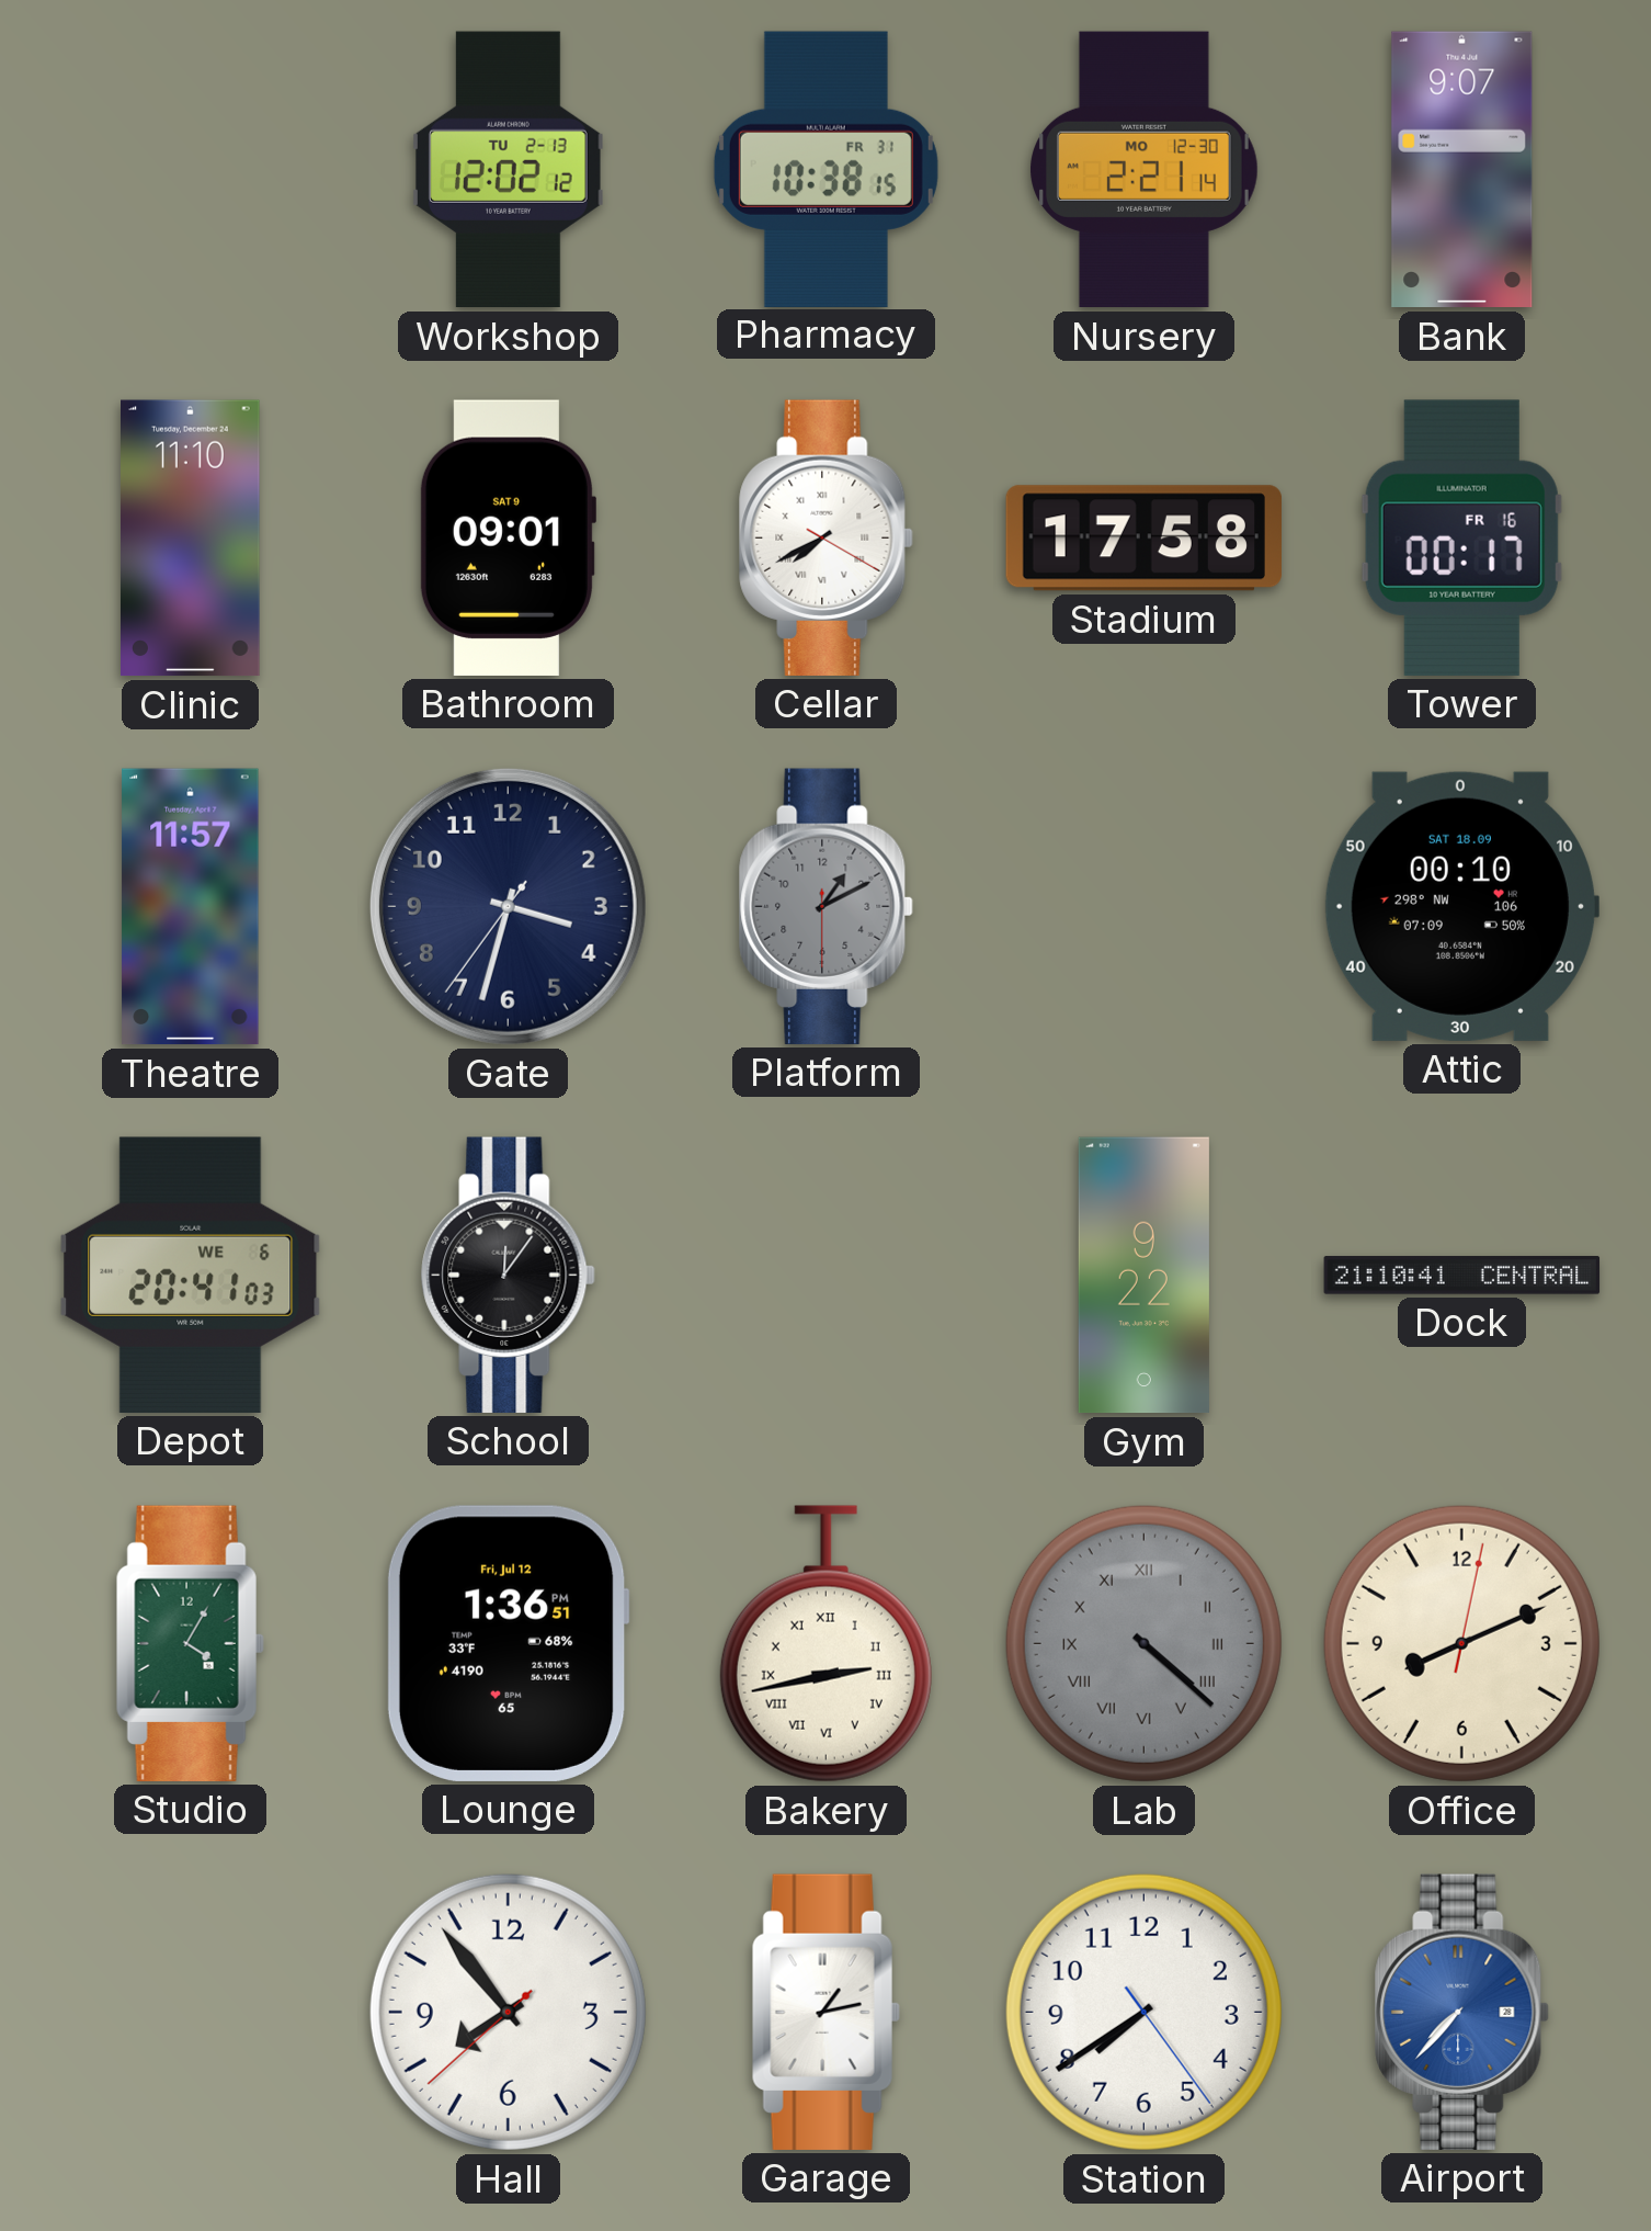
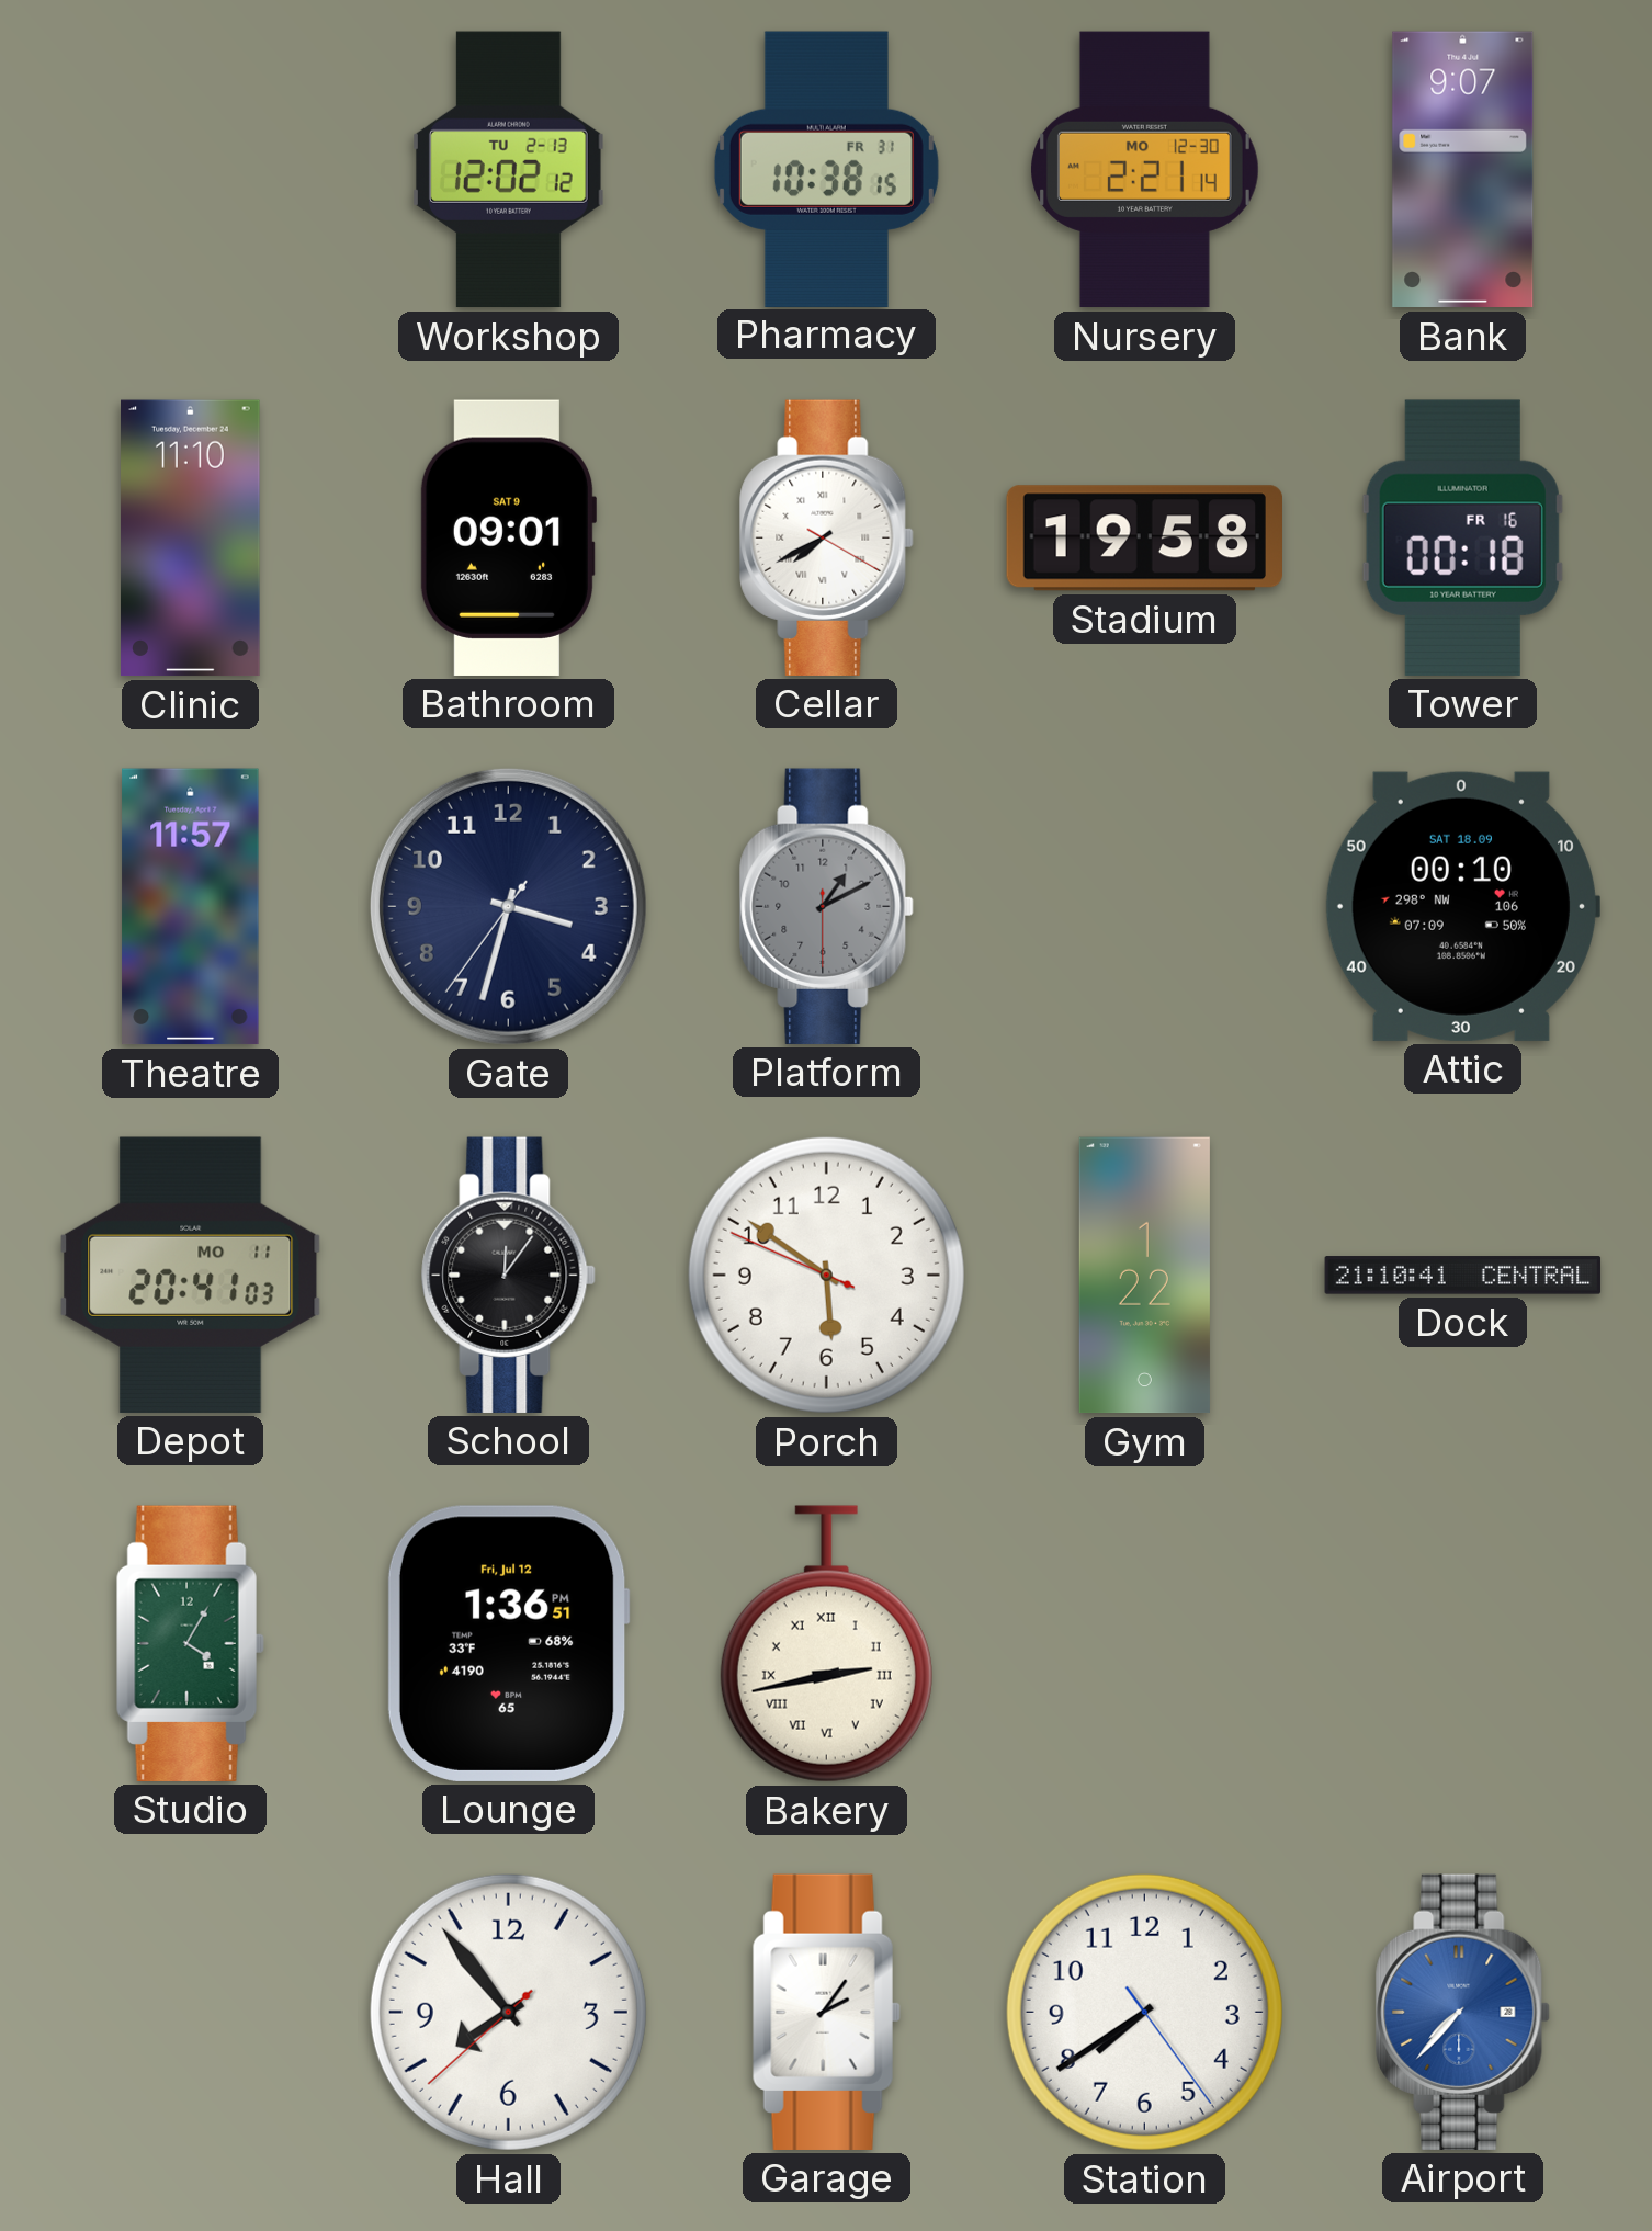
Stadium: 17:58 -> 19:58 (1144, 539)
Tower: 00:17 -> 00:18 (1462, 537)
Depot date: WE 6 -> MO 11 (191, 1275)
Porch: none -> 5:50 (826, 1275)
Gym: 9:22 -> 1:22 (1144, 1276)
Lab: 4:22 -> none (1143, 1643)
Office: 8:11 -> none (1461, 1643)
Garage: 1:13 -> 2:06 (826, 2012)
